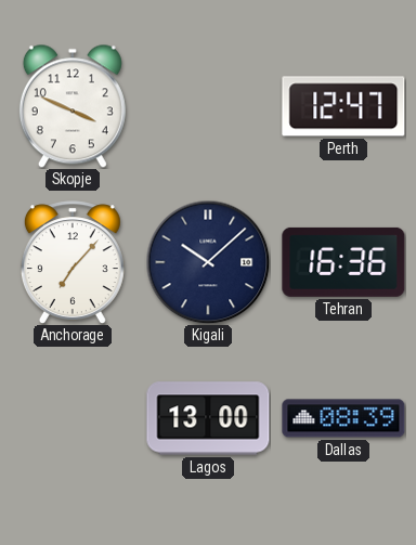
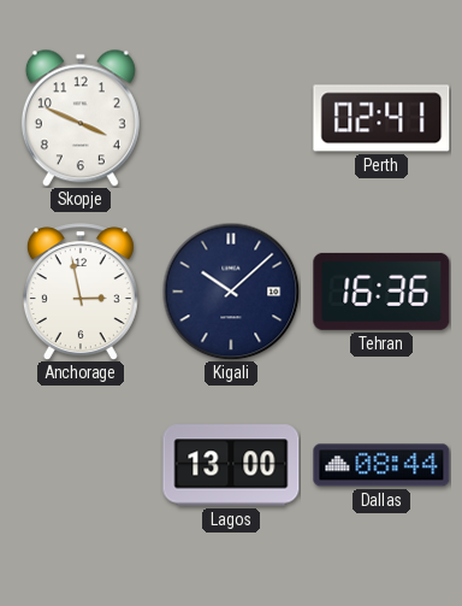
Perth: 12:47 -> 02:41 (381, 118)
Anchorage: 7:07 -> 2:58 (81, 292)
Dallas: 08:39 -> 08:44 (381, 465)
